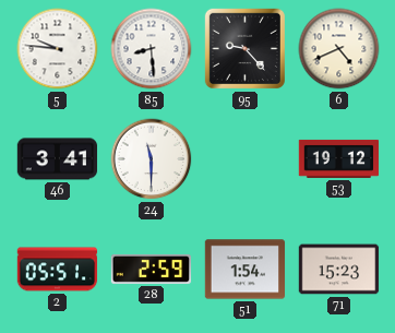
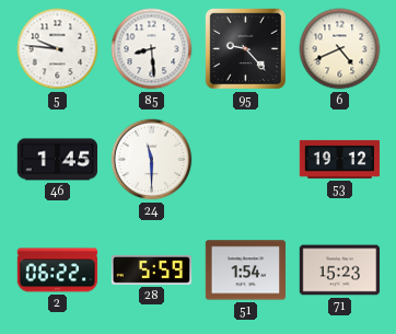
46: 3:41 -> 1:45 (58, 160)
2: 05:51 -> 06:22 (58, 270)
28: 2:59 -> 5:59 (152, 269)
